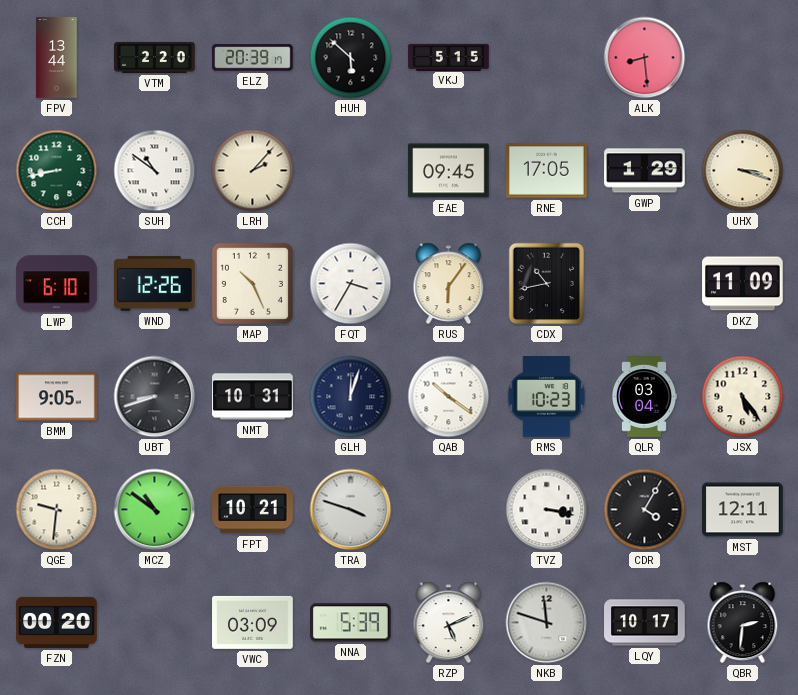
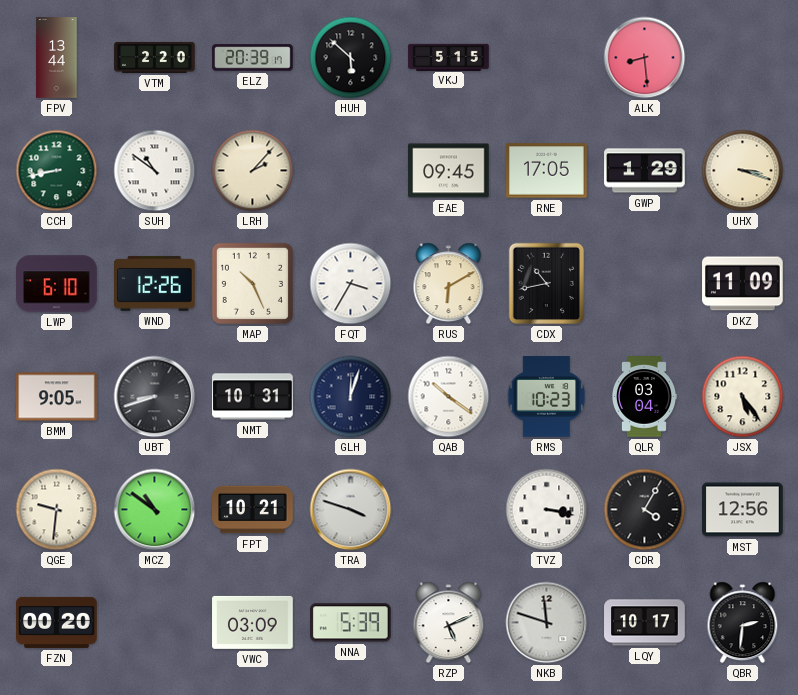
RUS: 6:06 -> 6:10 (449, 284)
MST: 12:11 -> 12:56 (743, 510)
